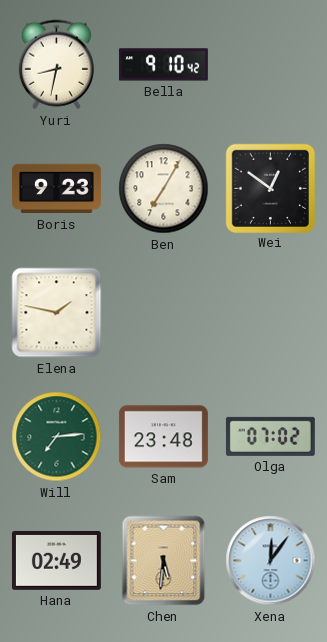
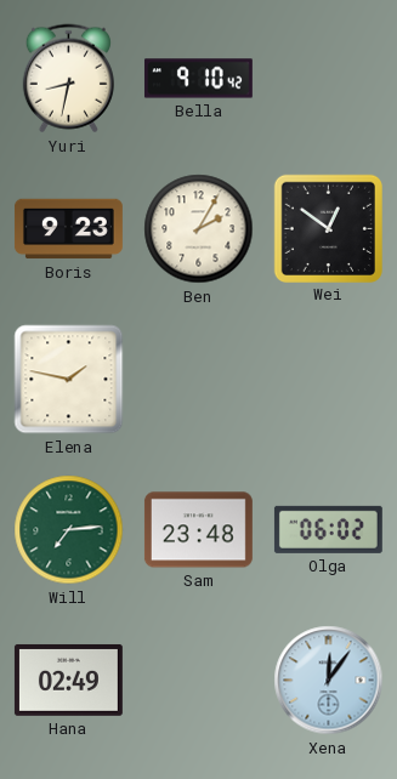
Ben: 7:05 -> 2:05 (199, 229)
Olga: 07:02 -> 06:02 (328, 529)
Chen: 5:31 -> none (164, 561)
